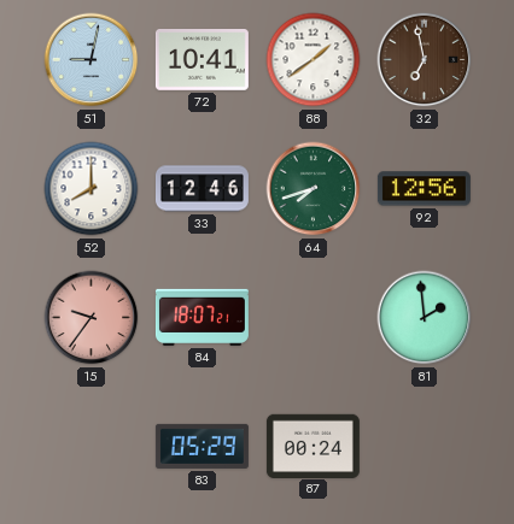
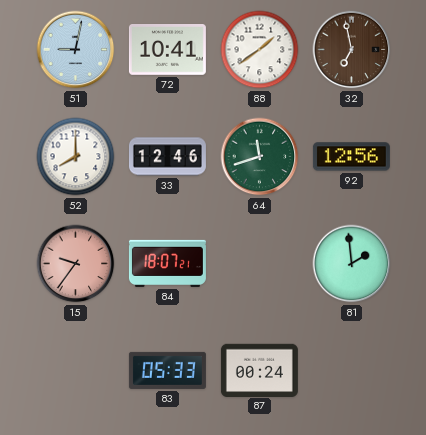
64: 7:42 -> 11:42 (260, 157)
83: 05:29 -> 05:33 (167, 370)
